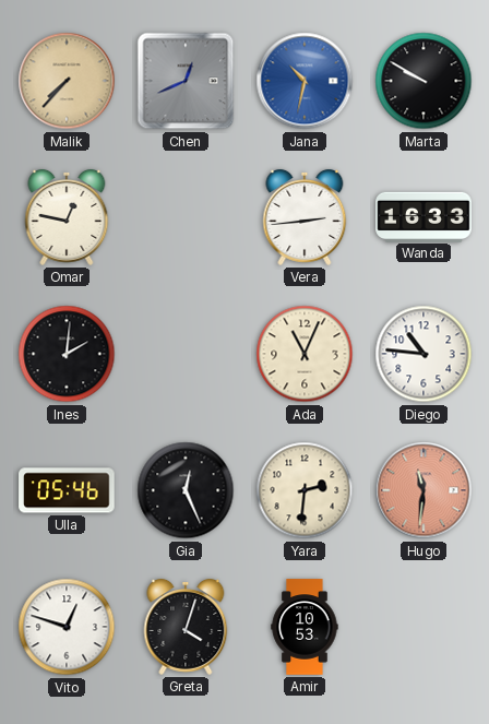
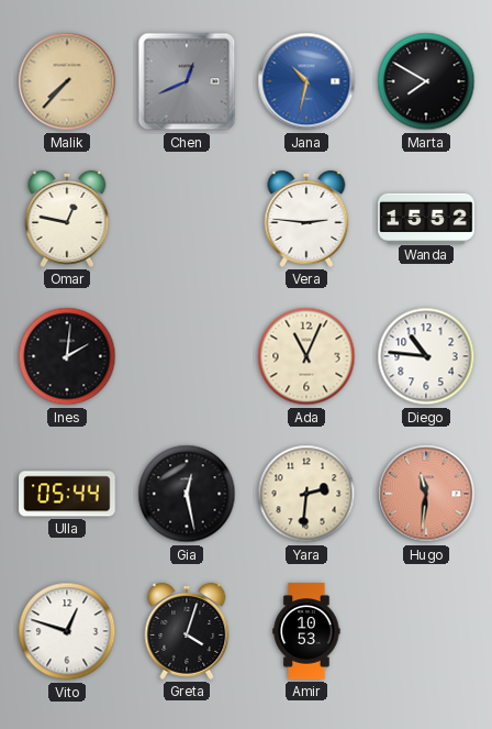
Marta: 9:50 -> 7:50 (426, 81)
Vera: 2:44 -> 2:46 (306, 219)
Wanda: 16:33 -> 15:52 (426, 218)
Ulla: 05:46 -> 05:44 (67, 494)
Gia: 12:26 -> 12:28 (187, 494)
